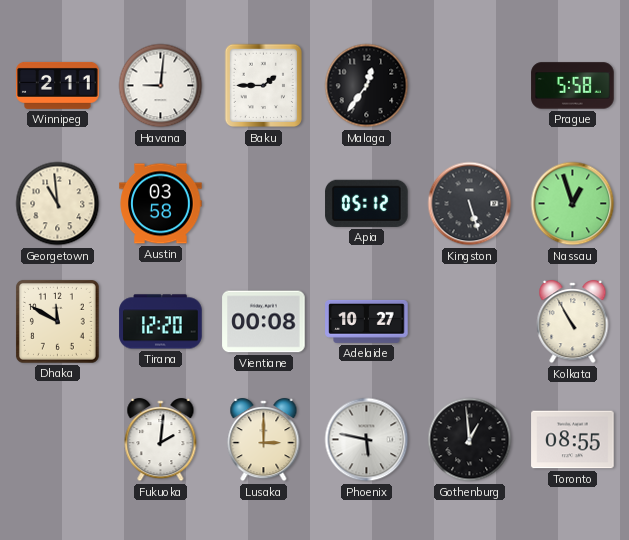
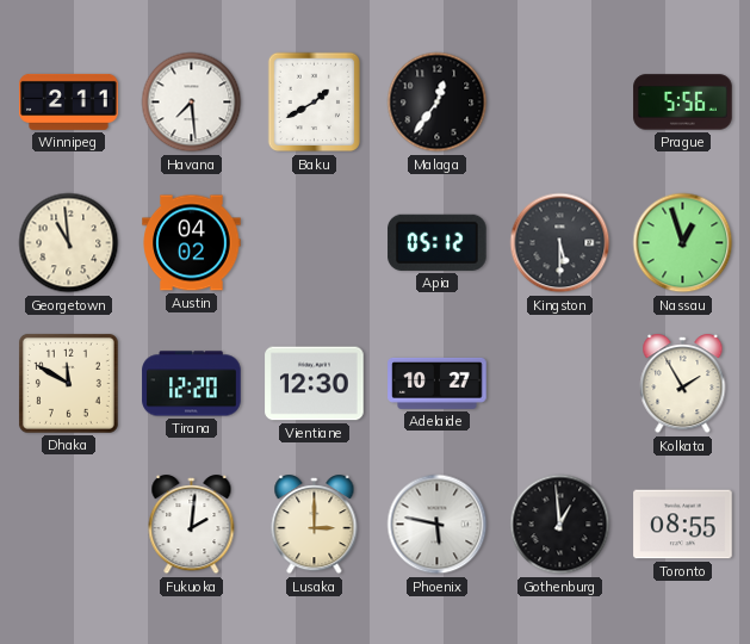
Havana: 9:01 -> 7:29 (192, 103)
Baku: 1:45 -> 1:40 (314, 103)
Prague: 5:58 -> 5:56 (683, 103)
Austin: 03:58 -> 04:02 (192, 243)
Kingston: 5:27 -> 5:30 (560, 243)
Vientiane: 00:08 -> 12:30 (315, 384)
Kolkata: 10:55 -> 1:55 (683, 384)
